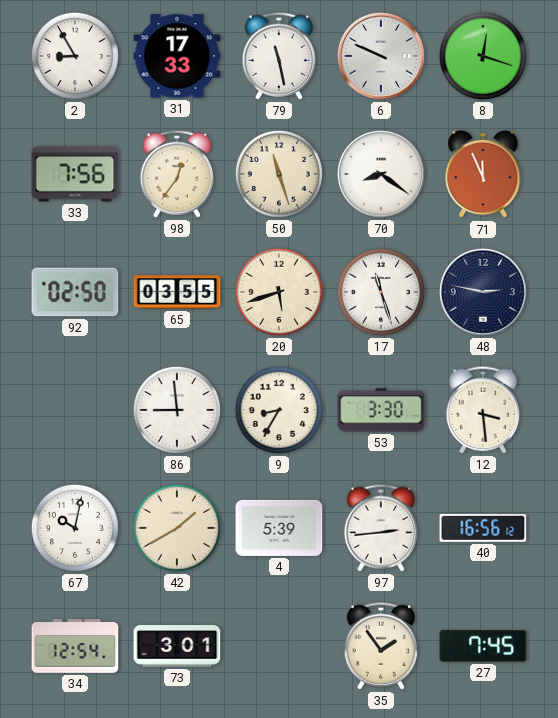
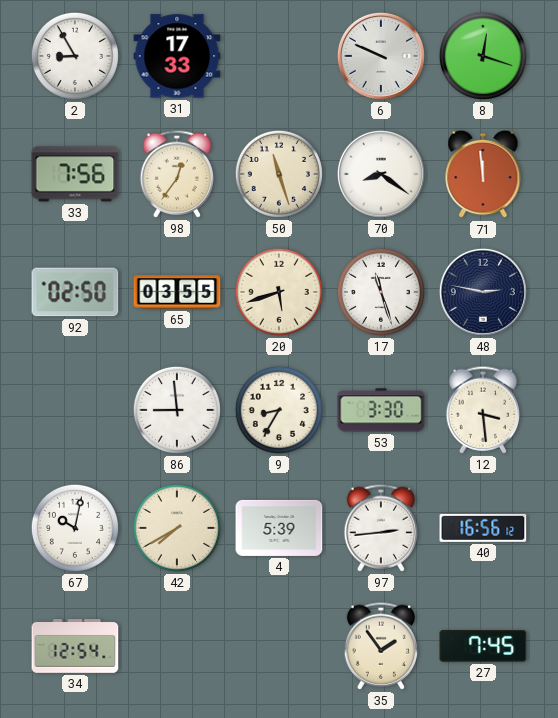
79: 11:28 -> none (279, 56)
71: 11:56 -> 11:59 (483, 174)
42: 1:40 -> 7:40 (177, 528)
73: 3:01 -> none (177, 647)
